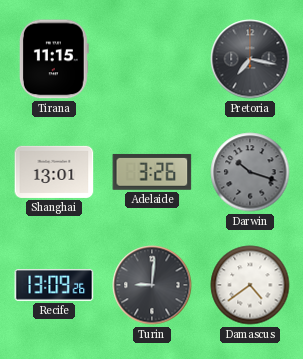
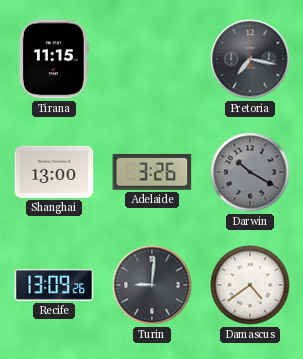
Shanghai: 13:01 -> 13:00 (54, 172)
Darwin: 10:18 -> 10:20 (250, 172)
